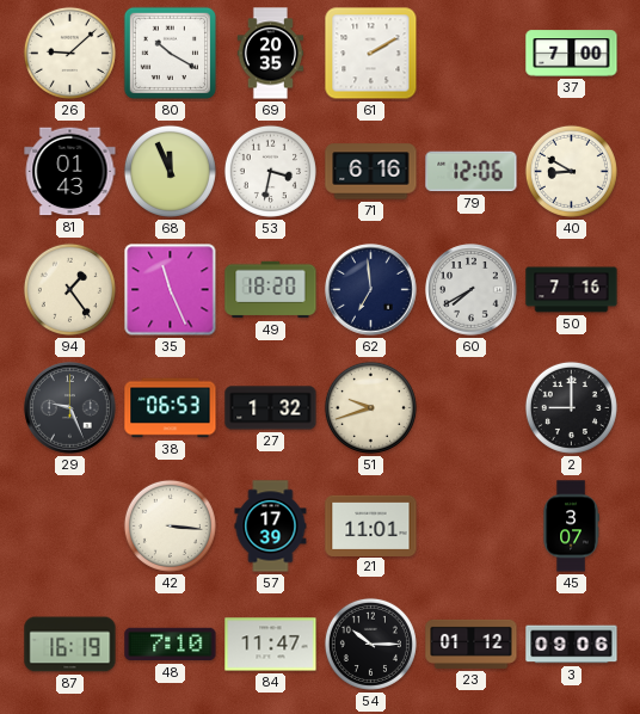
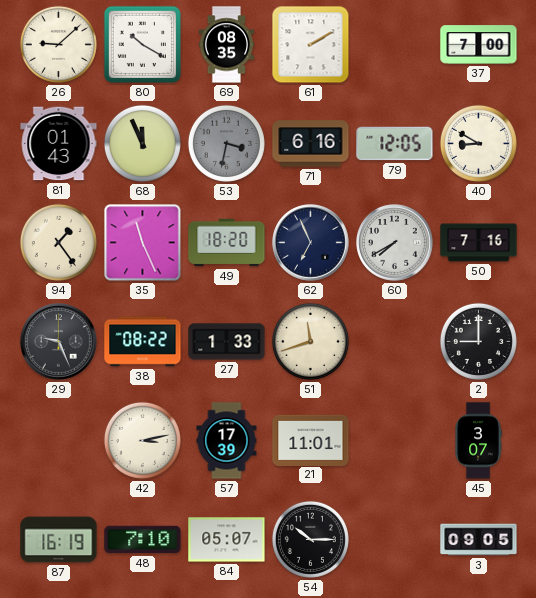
69: 20:35 -> 08:35 (227, 45)
53 dial: white -> grey (226, 143)
79: 12:06 -> 12:05 (395, 144)
62: 6:59 -> 6:56 (311, 243)
38: 06:53 -> 08:22 (143, 342)
27: 1:32 -> 1:33 (227, 342)
51: 9:42 -> 11:42 (310, 341)
42: 3:16 -> 3:13 (142, 440)
84: 11:47 -> 05:07 (227, 540)
23: 01:12 -> none (472, 644)
3: 09:06 -> 09:05 (479, 540)
